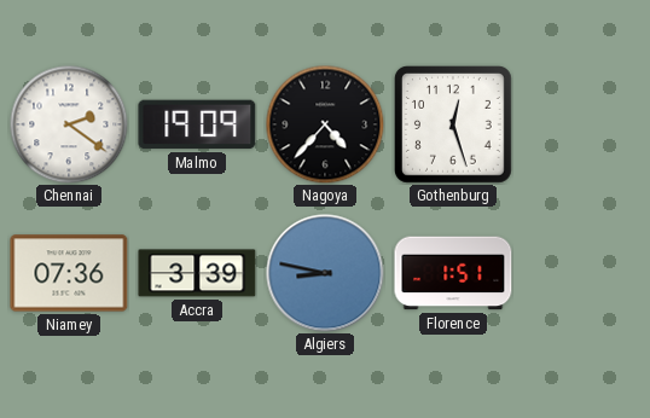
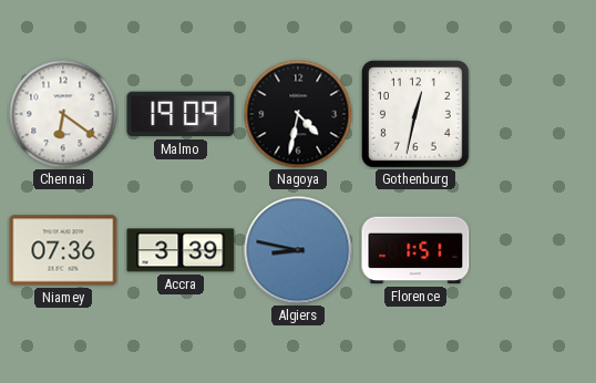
Chennai: 2:21 -> 6:21 (63, 114)
Nagoya: 4:37 -> 4:32 (298, 114)
Gothenburg: 12:27 -> 12:32 (415, 114)
